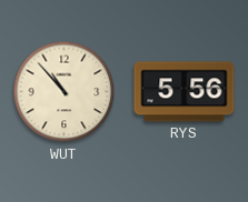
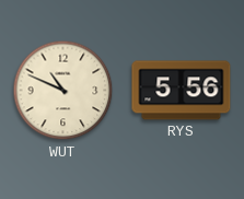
WUT: 10:53 -> 10:49 (63, 91)
